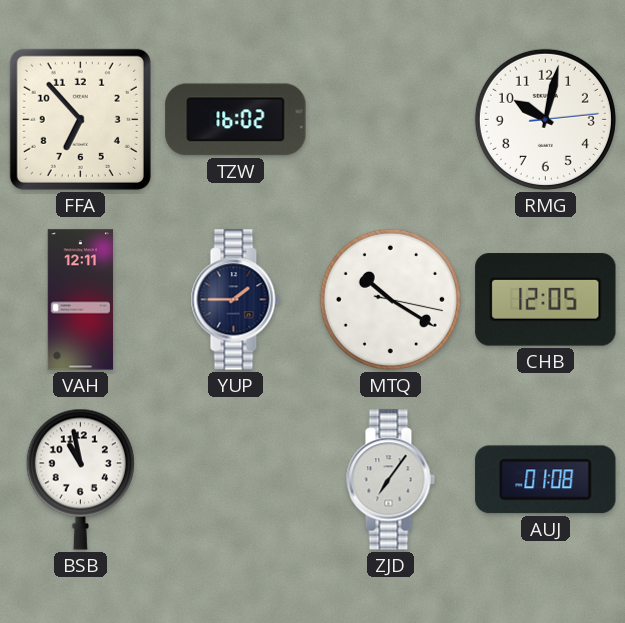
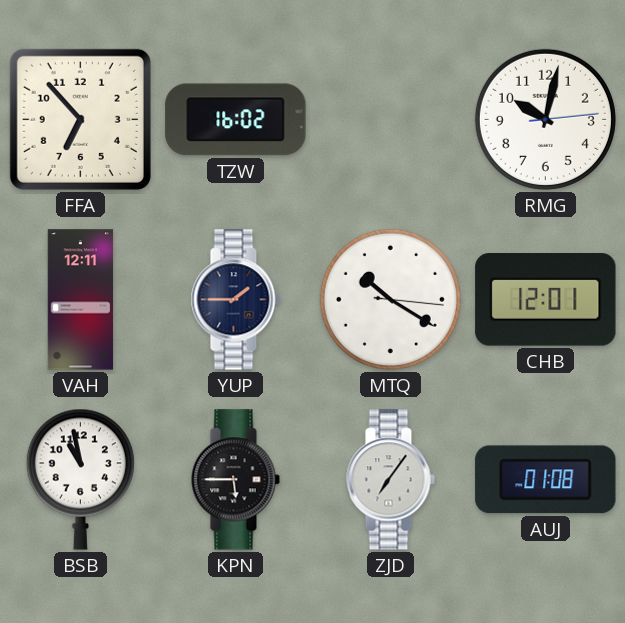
MTQ: 10:20:17 -> 10:20:16 (390, 299)
CHB: 12:05 -> 12:01 (546, 300)
KPN: none -> 5:45 (235, 480)
